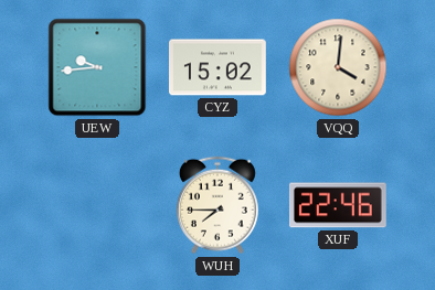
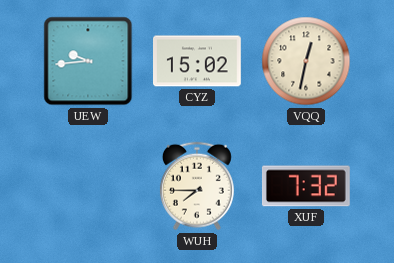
VQQ: 4:01 -> 12:32 (306, 61)
XUF: 22:46 -> 7:32 (306, 186)
